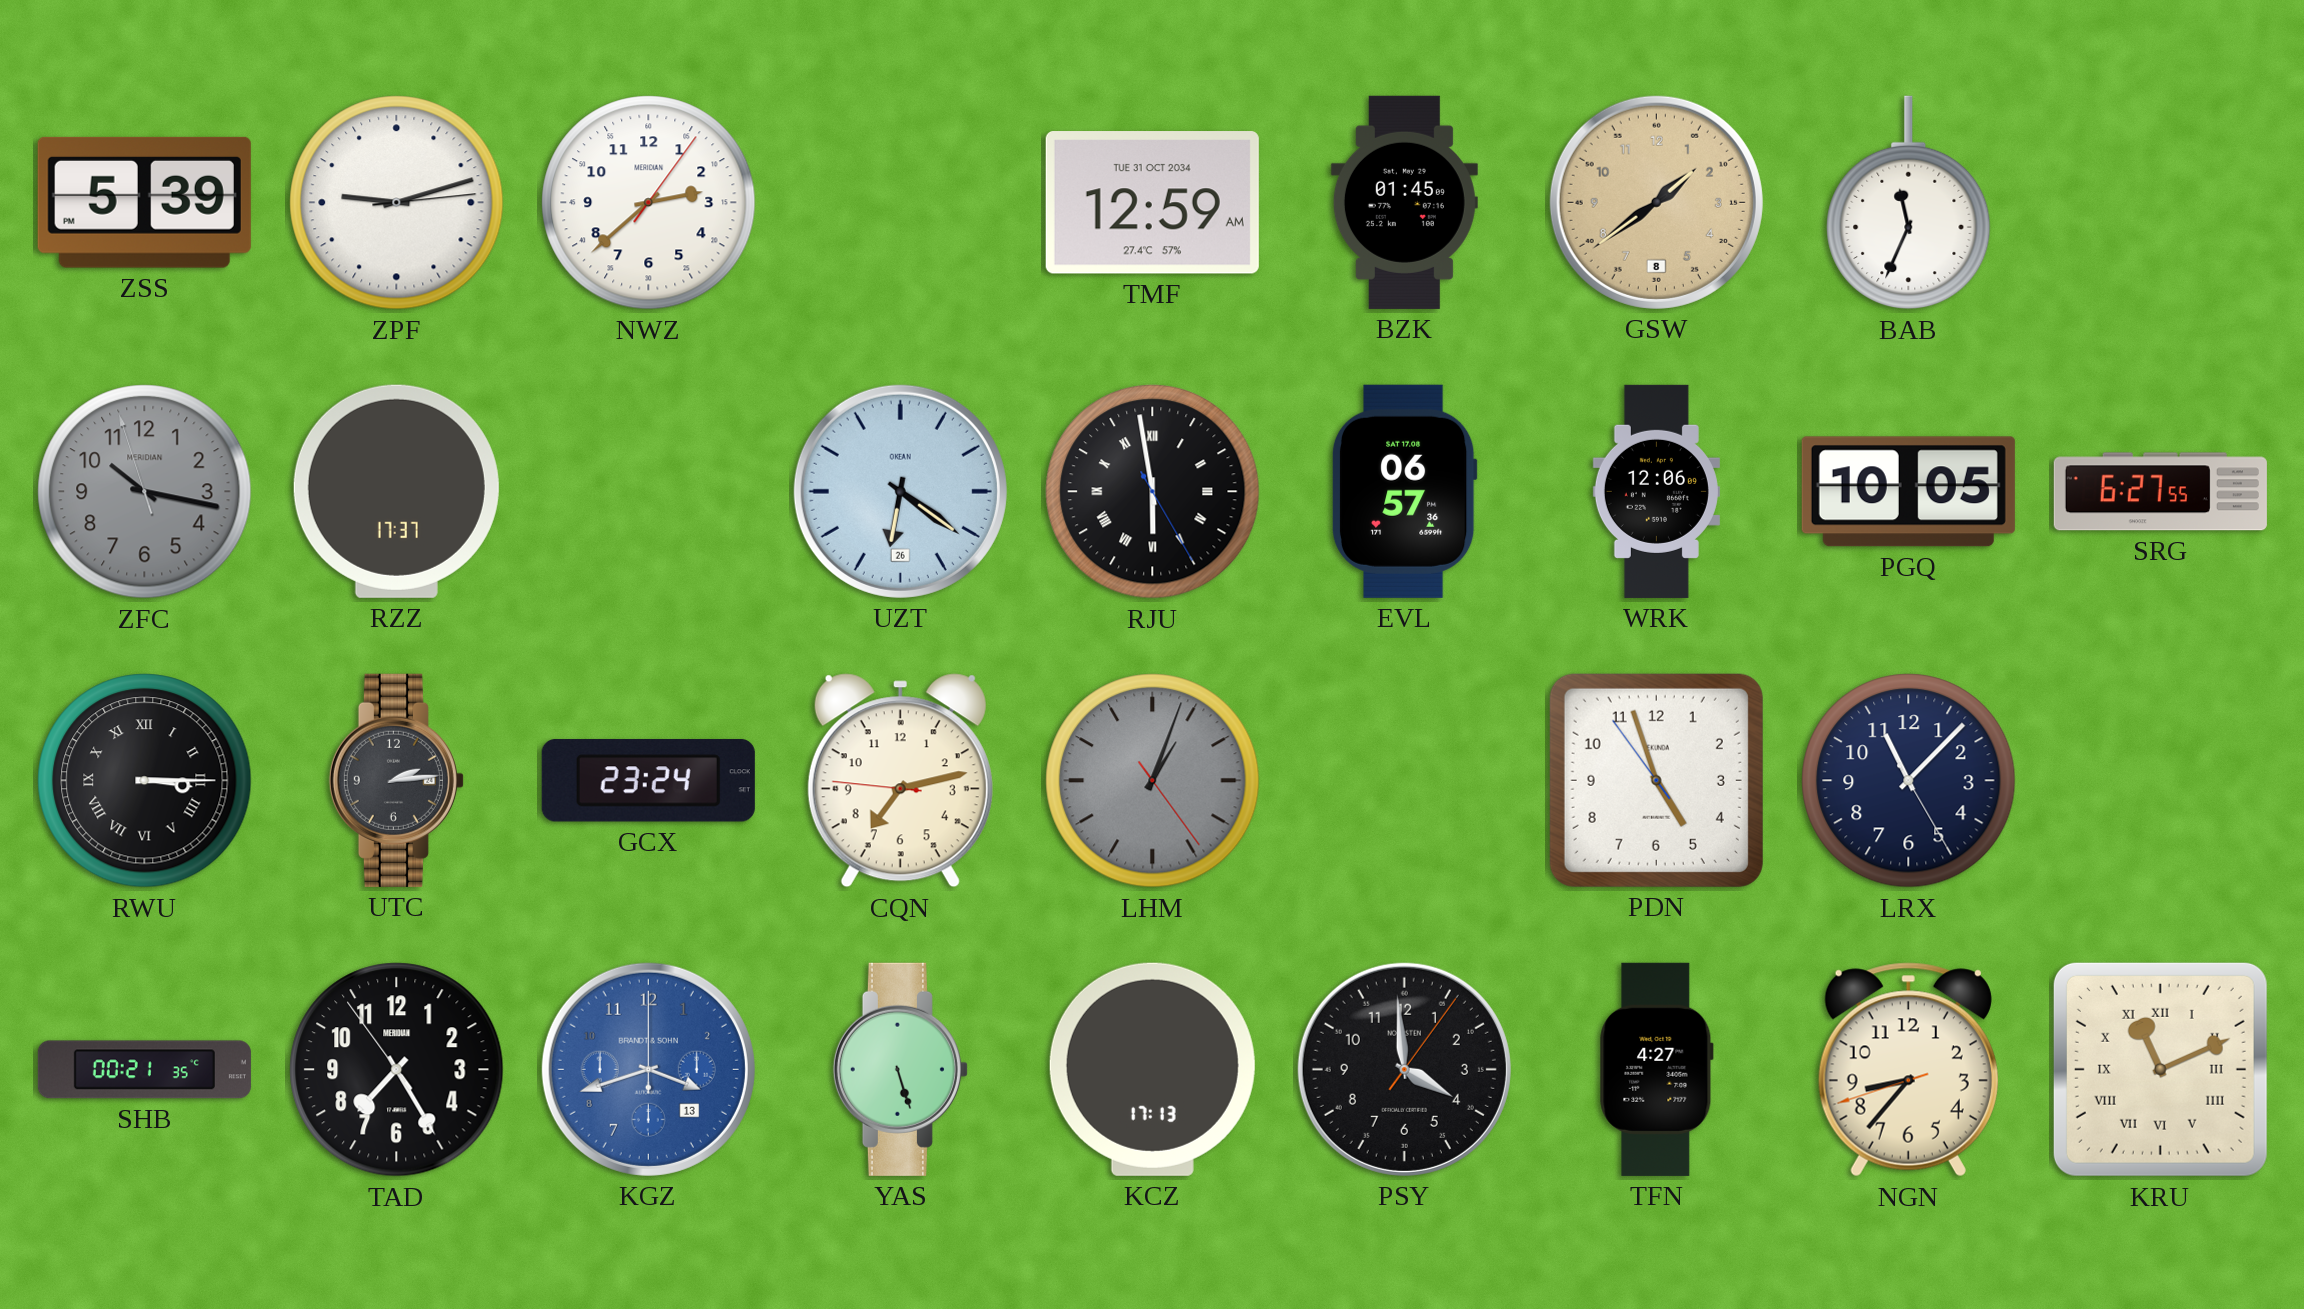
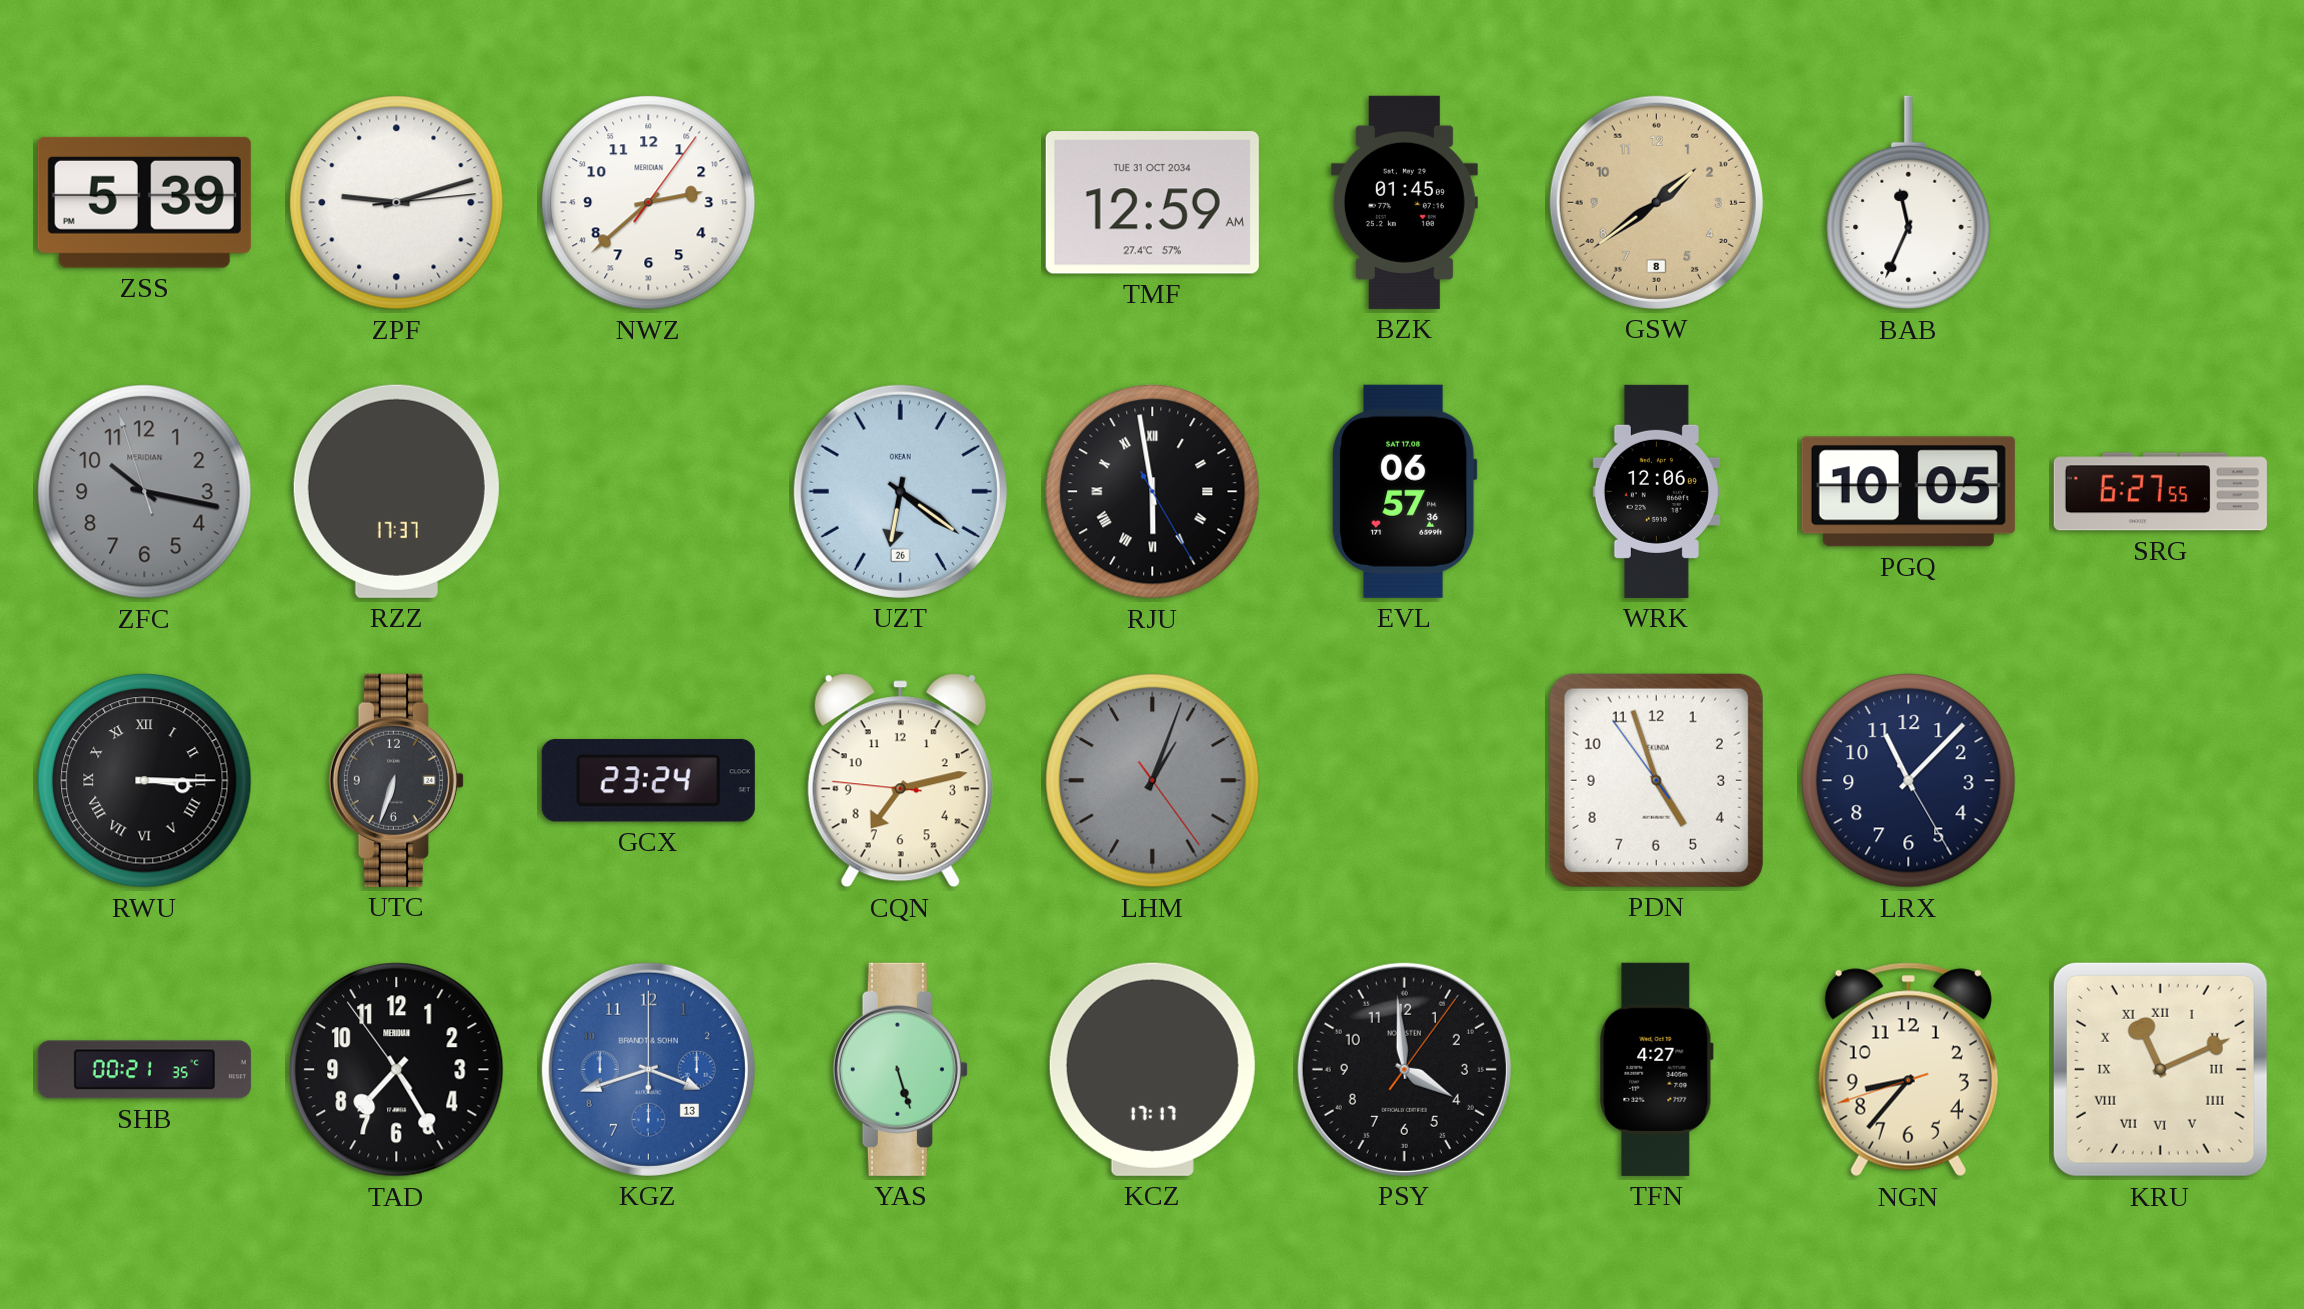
UTC: 2:14 -> 6:33 (396, 780)
KCZ: 17:13 -> 17:17 (1152, 1069)
